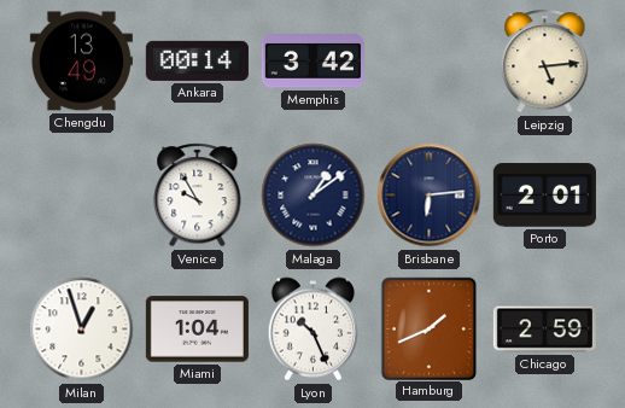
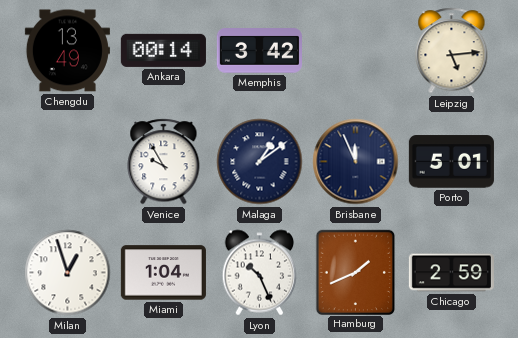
Brisbane: 6:14 -> 11:56 (356, 162)
Porto: 2:01 -> 5:01 (451, 162)
